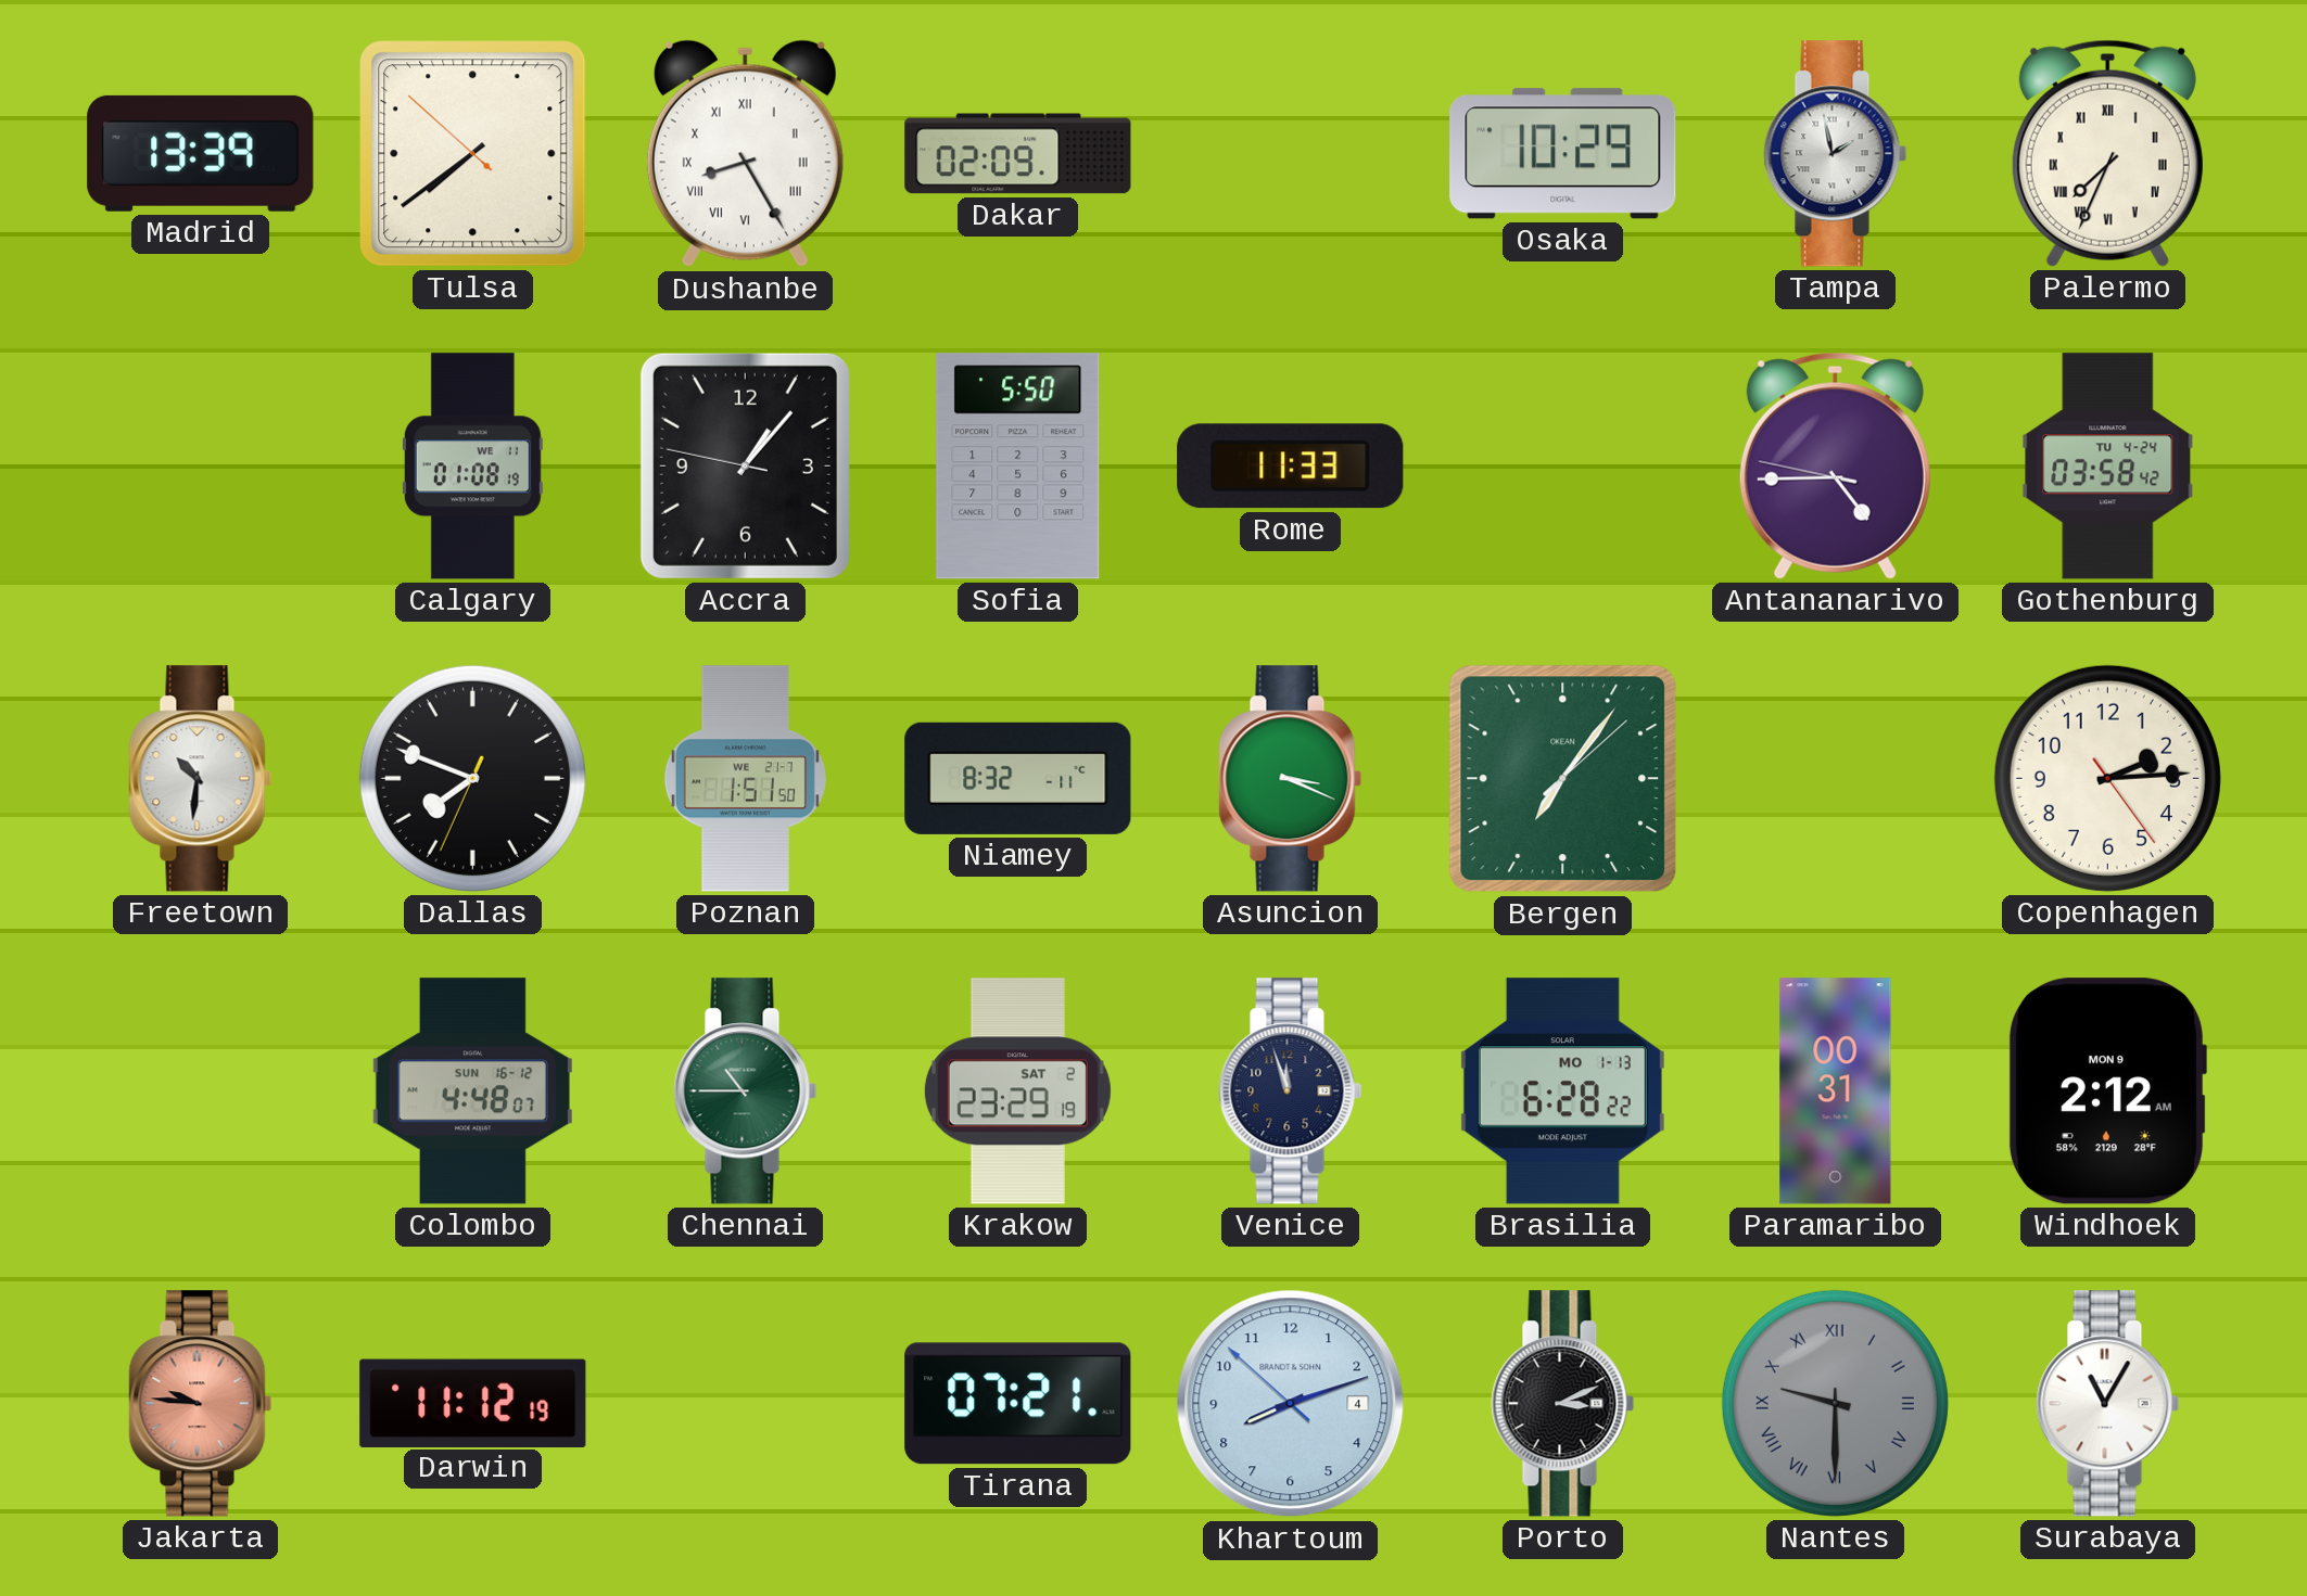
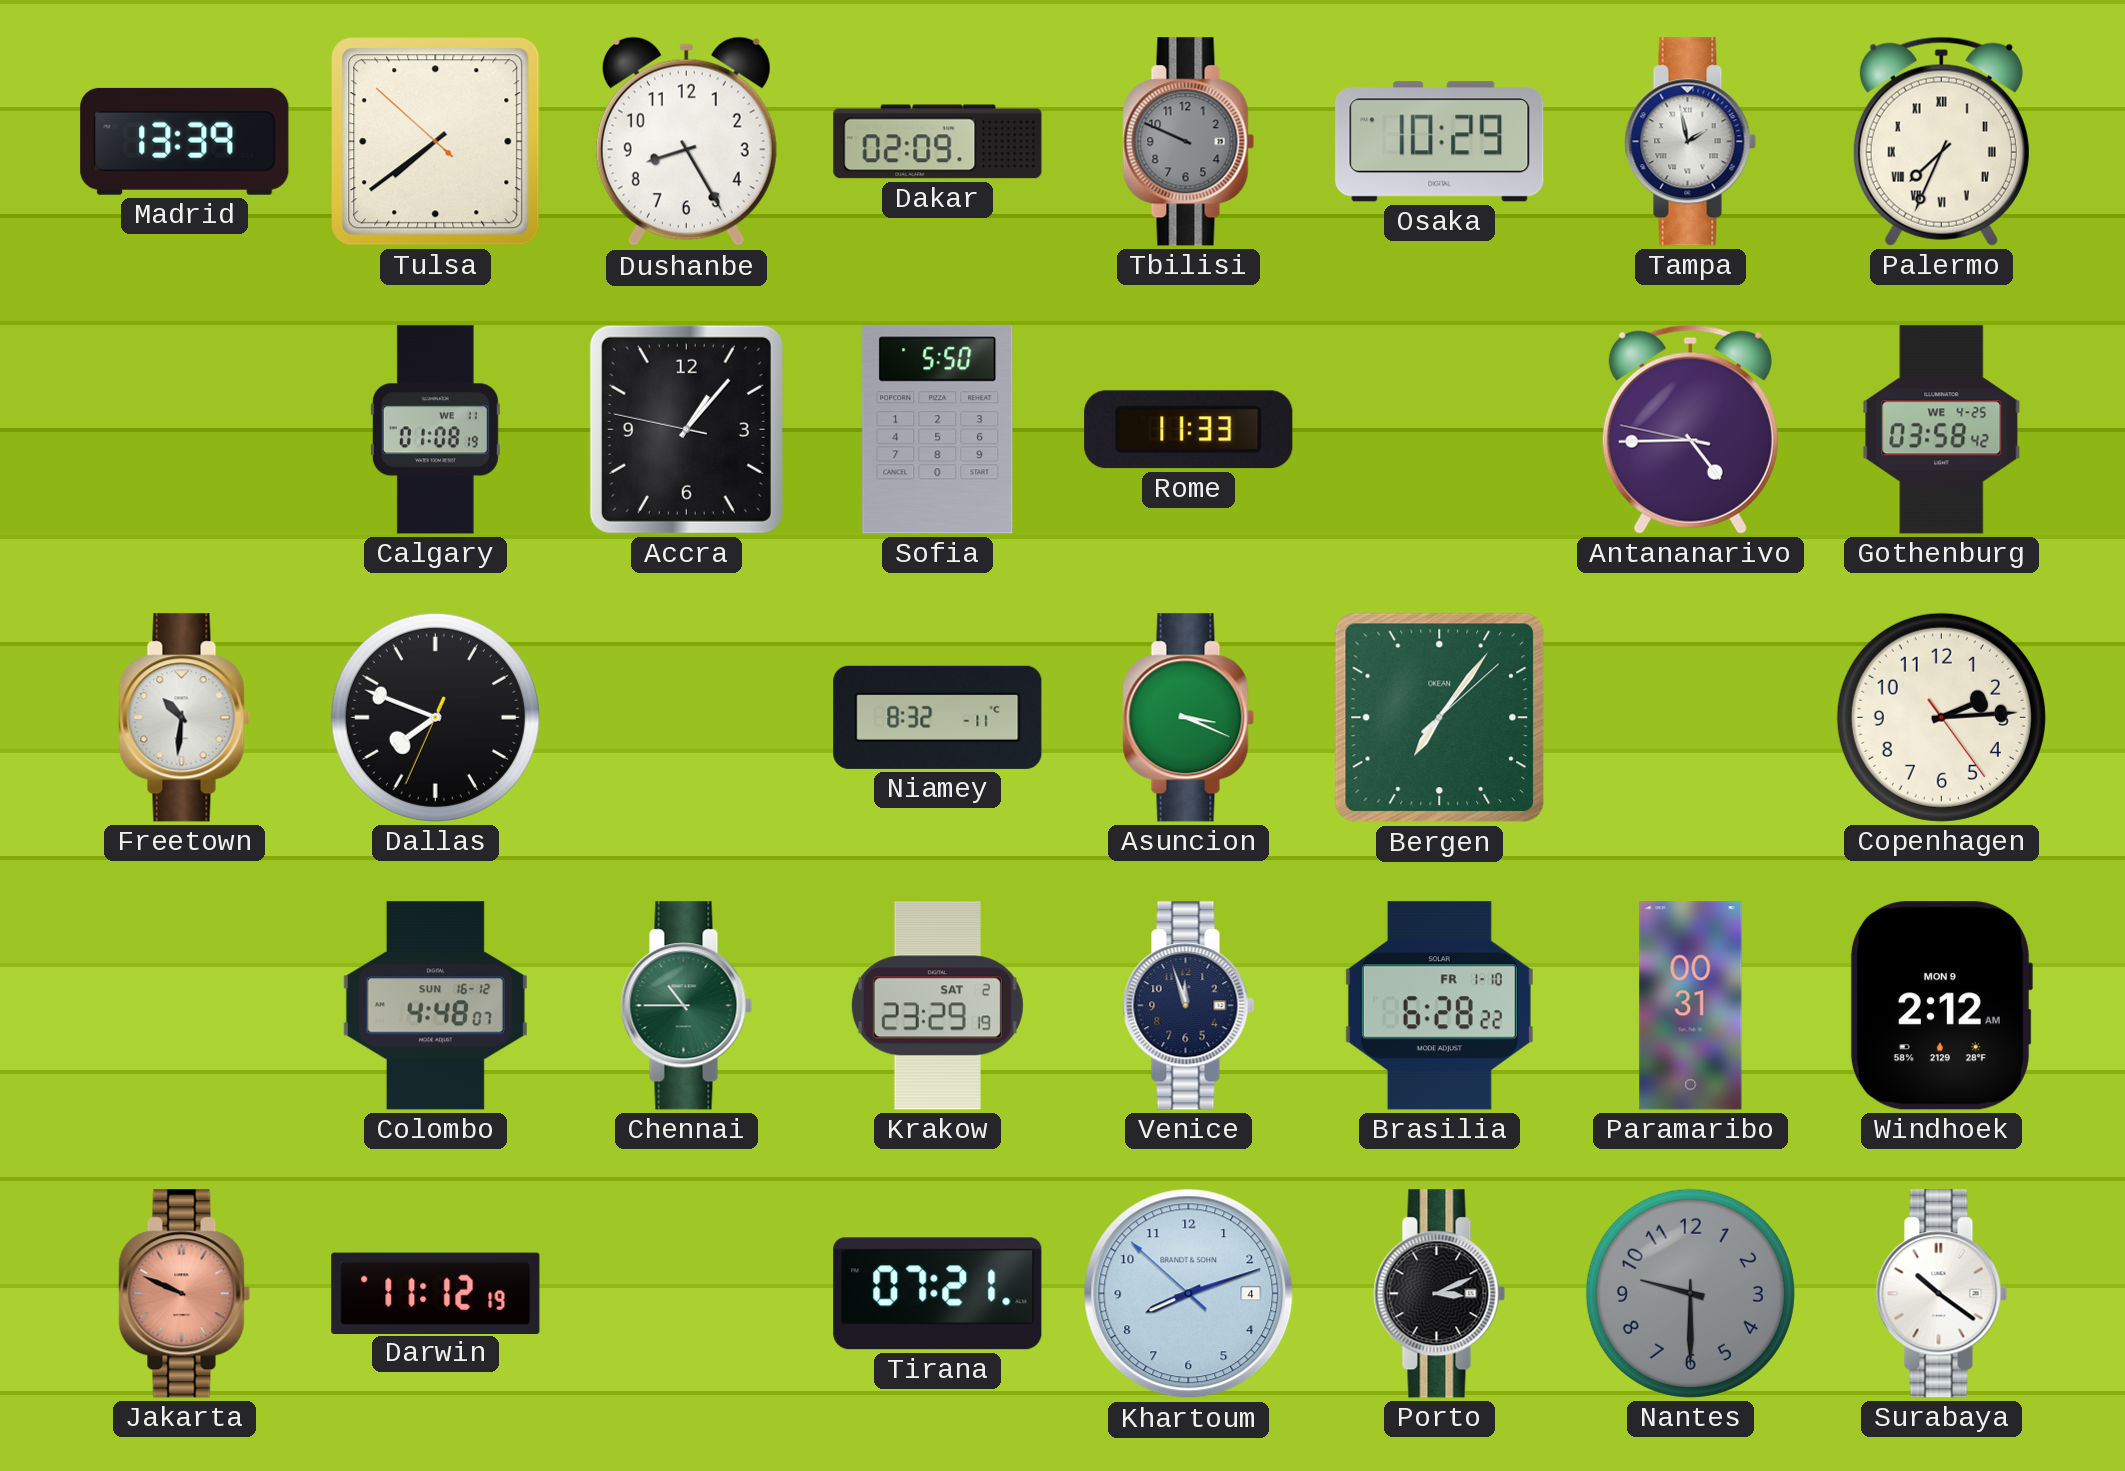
Dushanbe numerals: Roman -> Arabic (686, 142)
Tbilisi: none -> 9:49 (1189, 142)
Gothenburg date: TU 4-24 -> WE 4-25 (1942, 430)
Poznan: 1:51 -> none (745, 779)
Brasilia date: MO 1-13 -> FR 1-10 (1439, 1006)
Jakarta: 9:46 -> 9:49 (185, 1294)
Nantes numerals: Roman -> Arabic (1690, 1293)
Surabaya: 11:05 -> 10:21 (1942, 1294)
